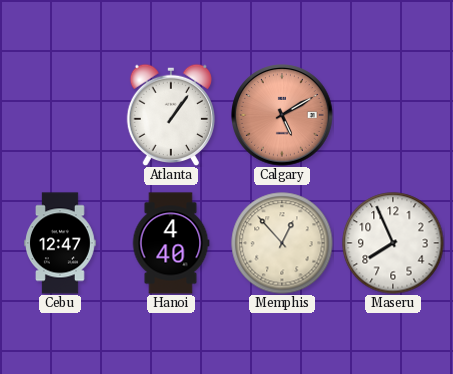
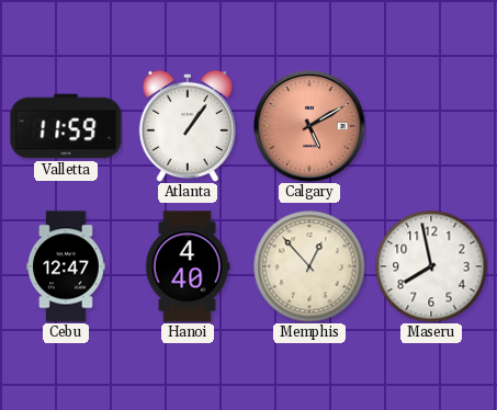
Valletta: none -> 11:59 (66, 126)
Maseru: 7:56 -> 7:58 (431, 266)
